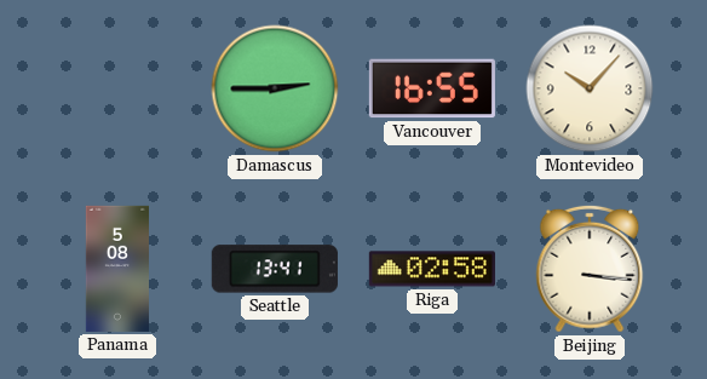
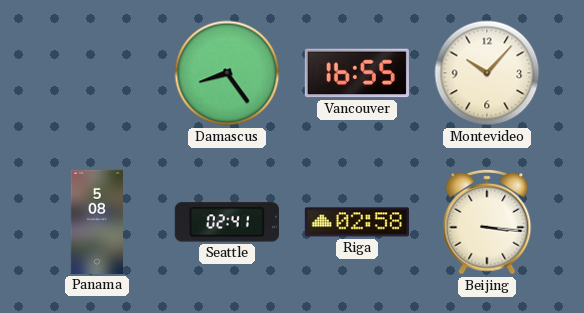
Damascus: 2:45 -> 8:24 (227, 73)
Seattle: 13:41 -> 02:41 (227, 222)
